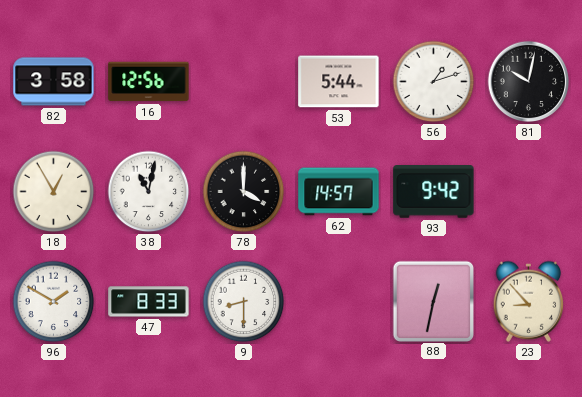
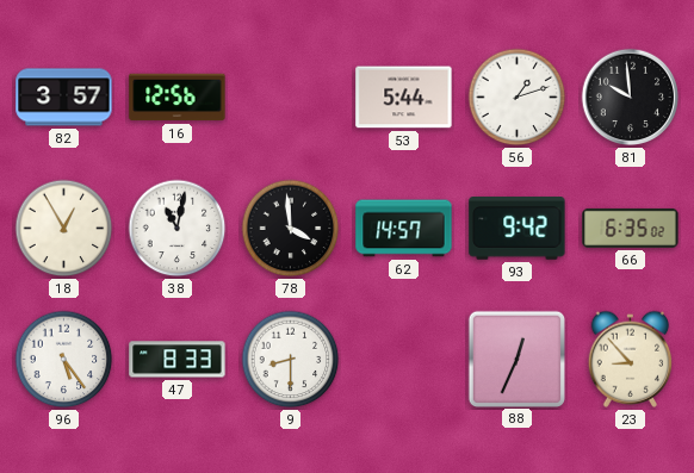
82: 3:58 -> 3:57 (64, 98)
81: 10:02 -> 9:59 (631, 98)
78: 4:00 -> 3:59 (291, 229)
66: none -> 6:35 (631, 228)
96: 1:50 -> 5:24 (64, 360)
88: 12:32 -> 12:34 (516, 359)
